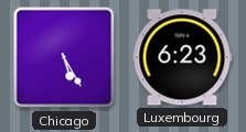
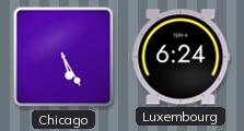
Luxembourg: 6:23 -> 6:24 (181, 57)
